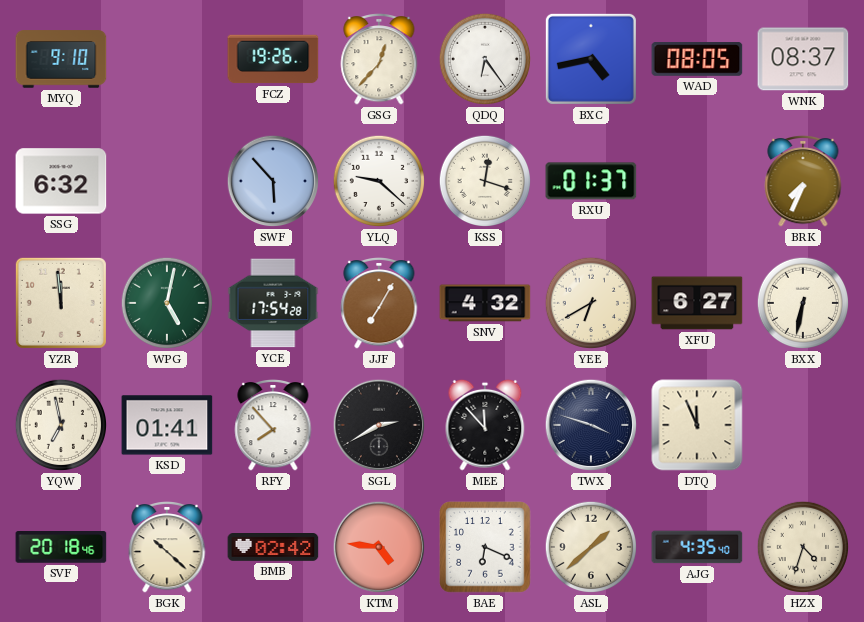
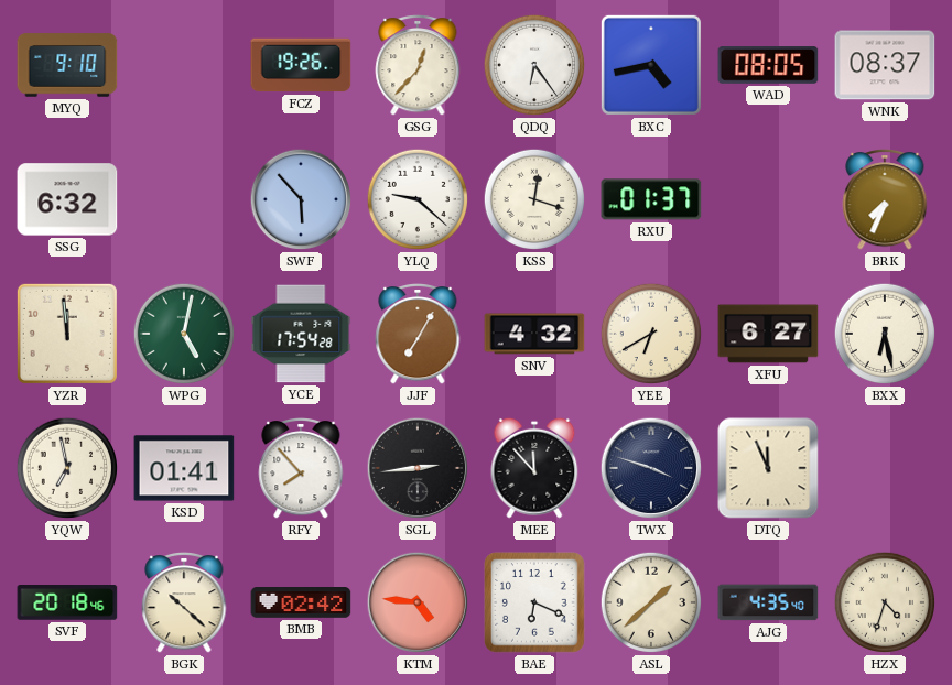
BXX: 6:32 -> 6:28 (885, 334)
SGL: 2:40 -> 2:44 (418, 468)
